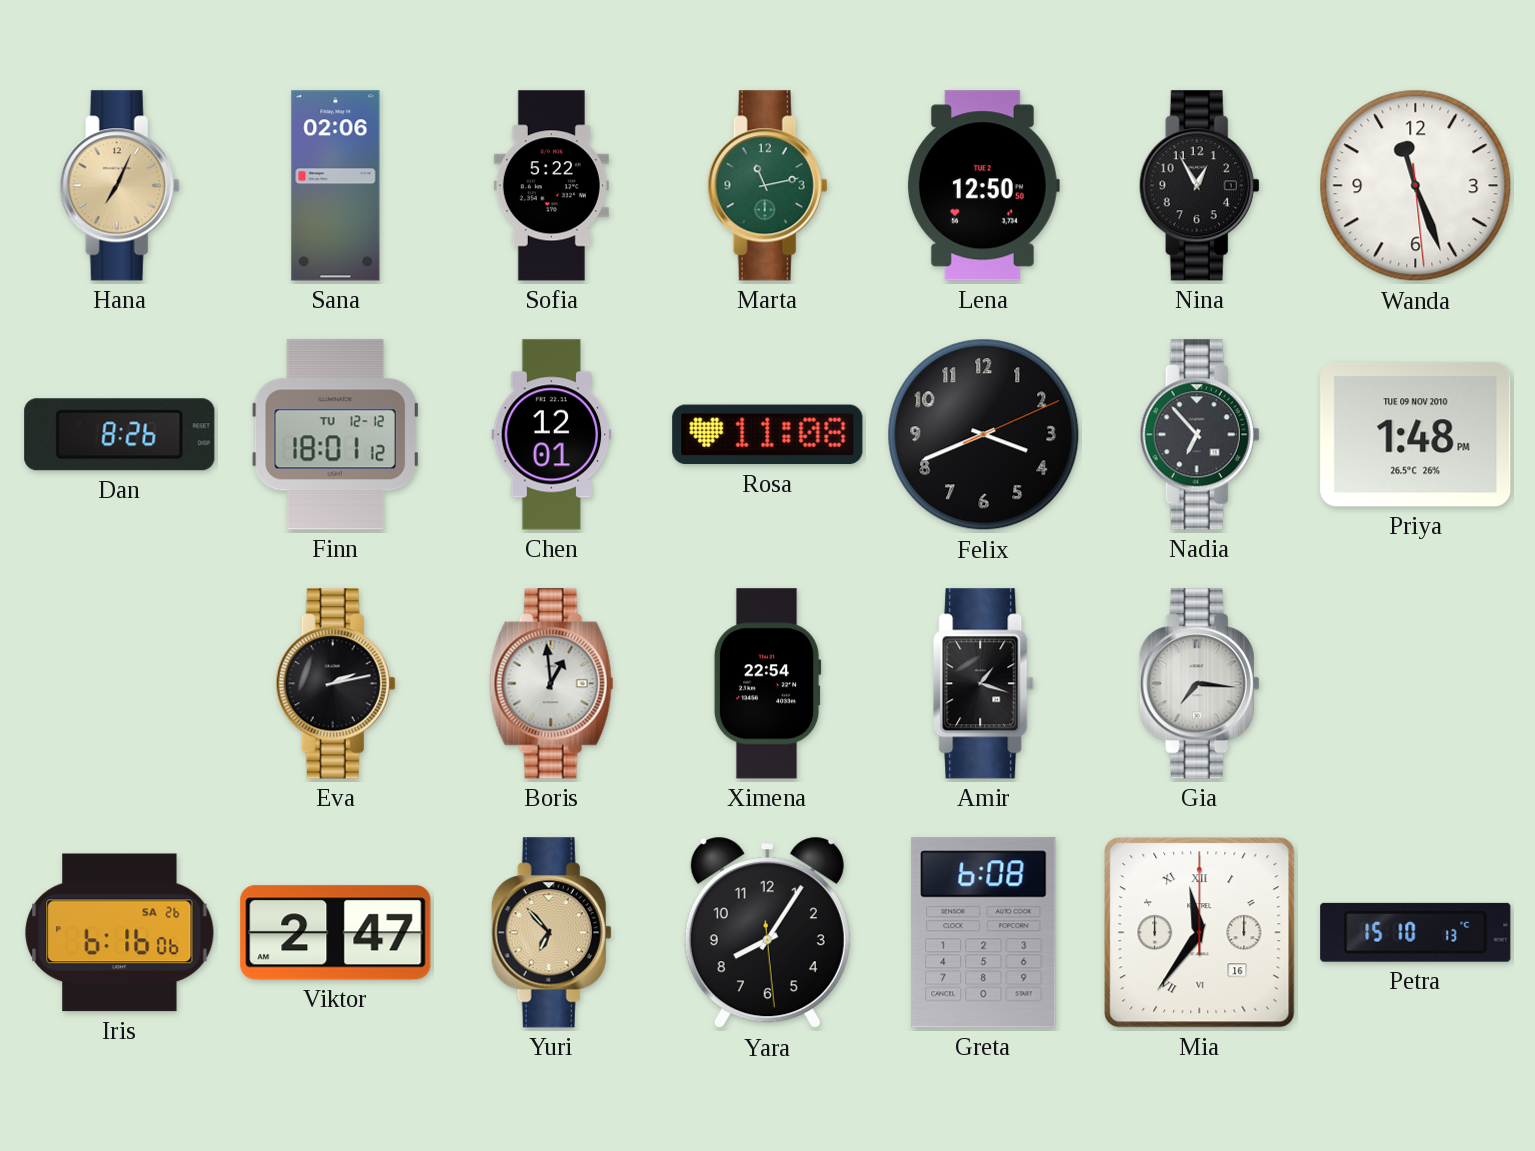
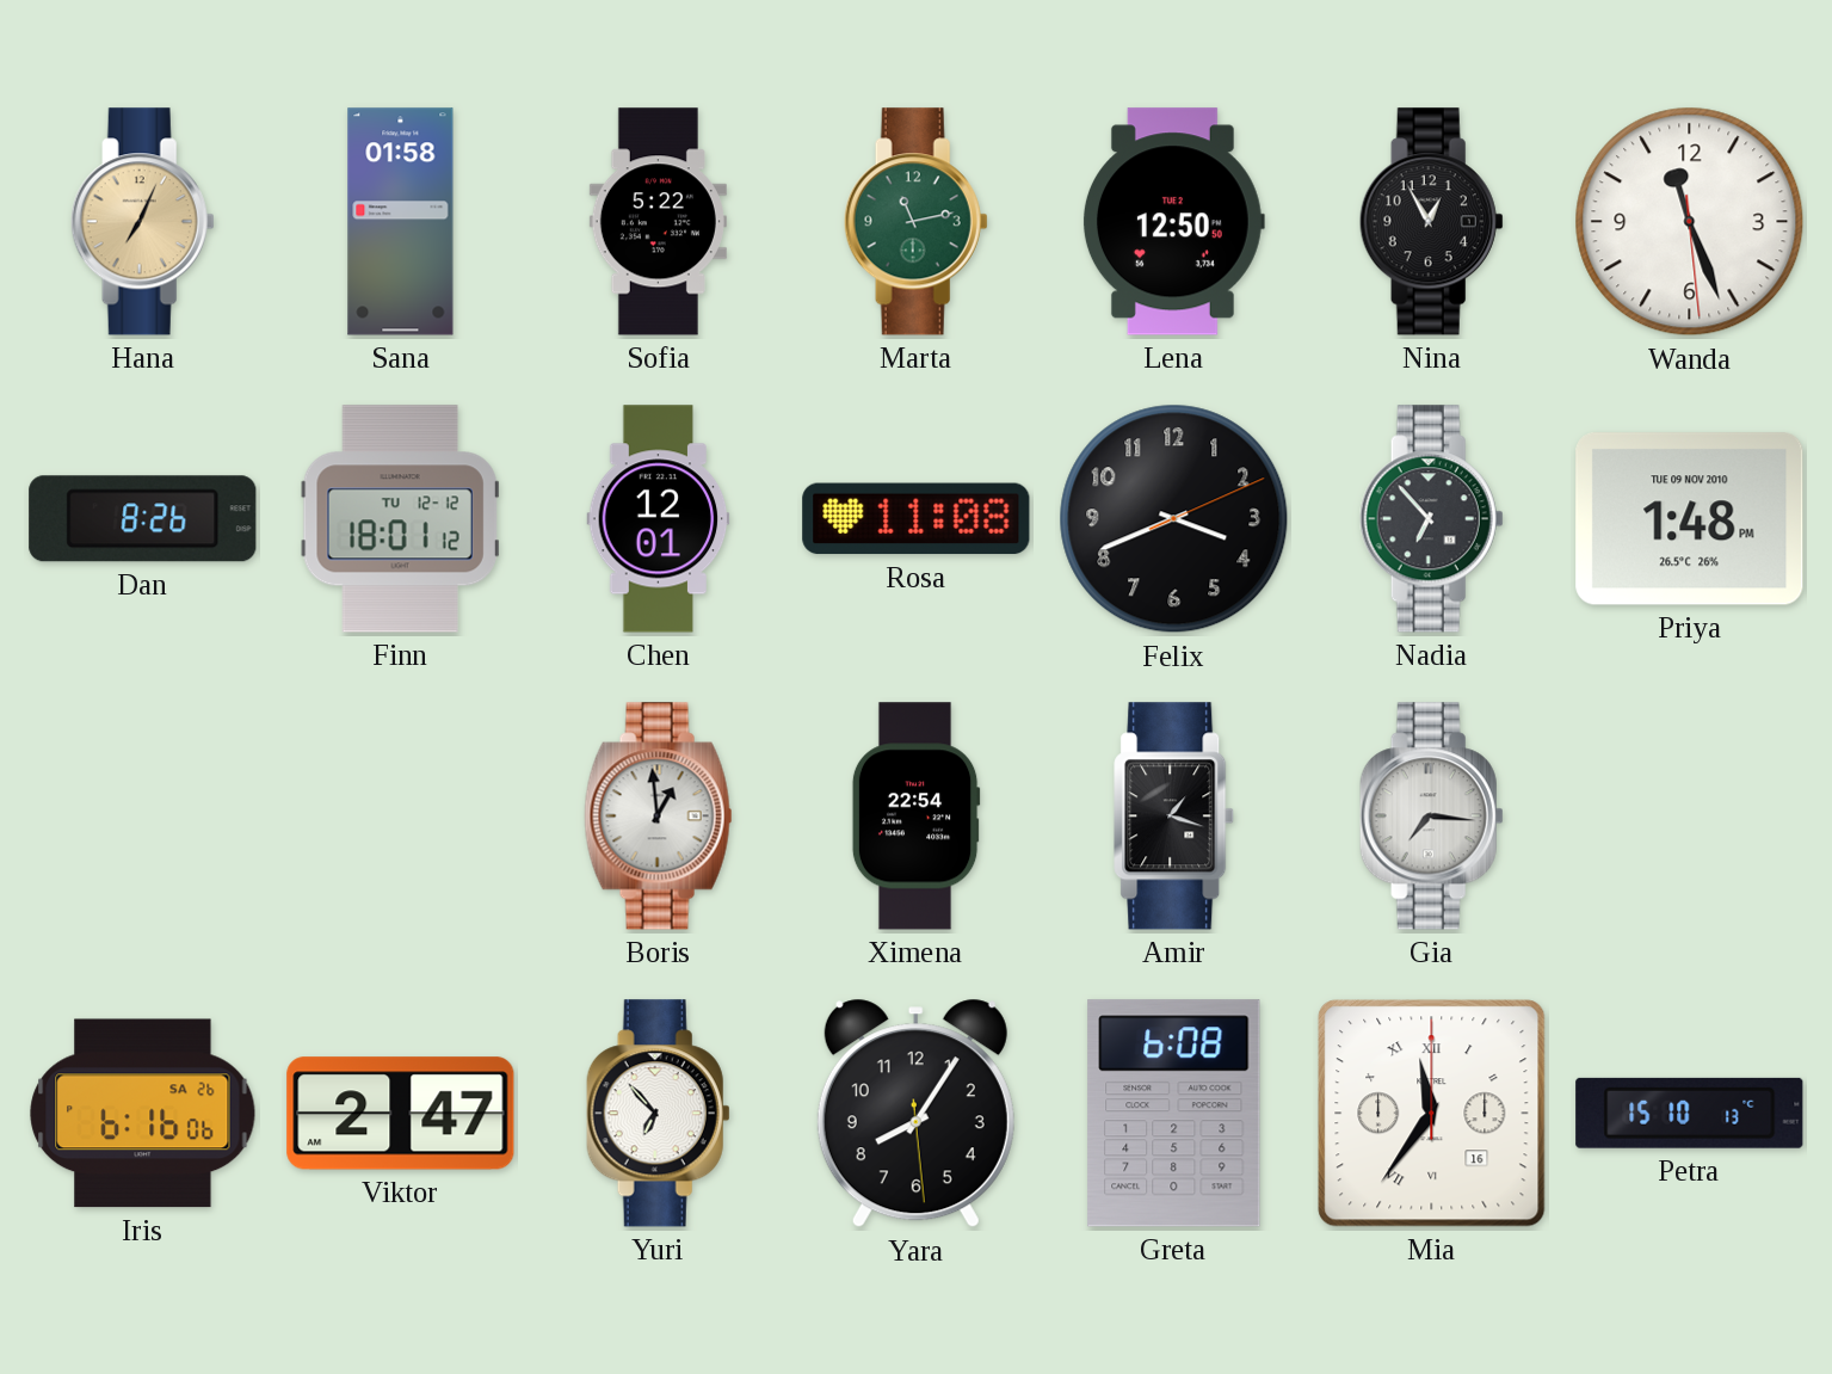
Sana: 02:06 -> 01:58 (401, 222)
Eva: 2:13 -> none (335, 684)
Yuri dial: champagne -> white (658, 1114)
